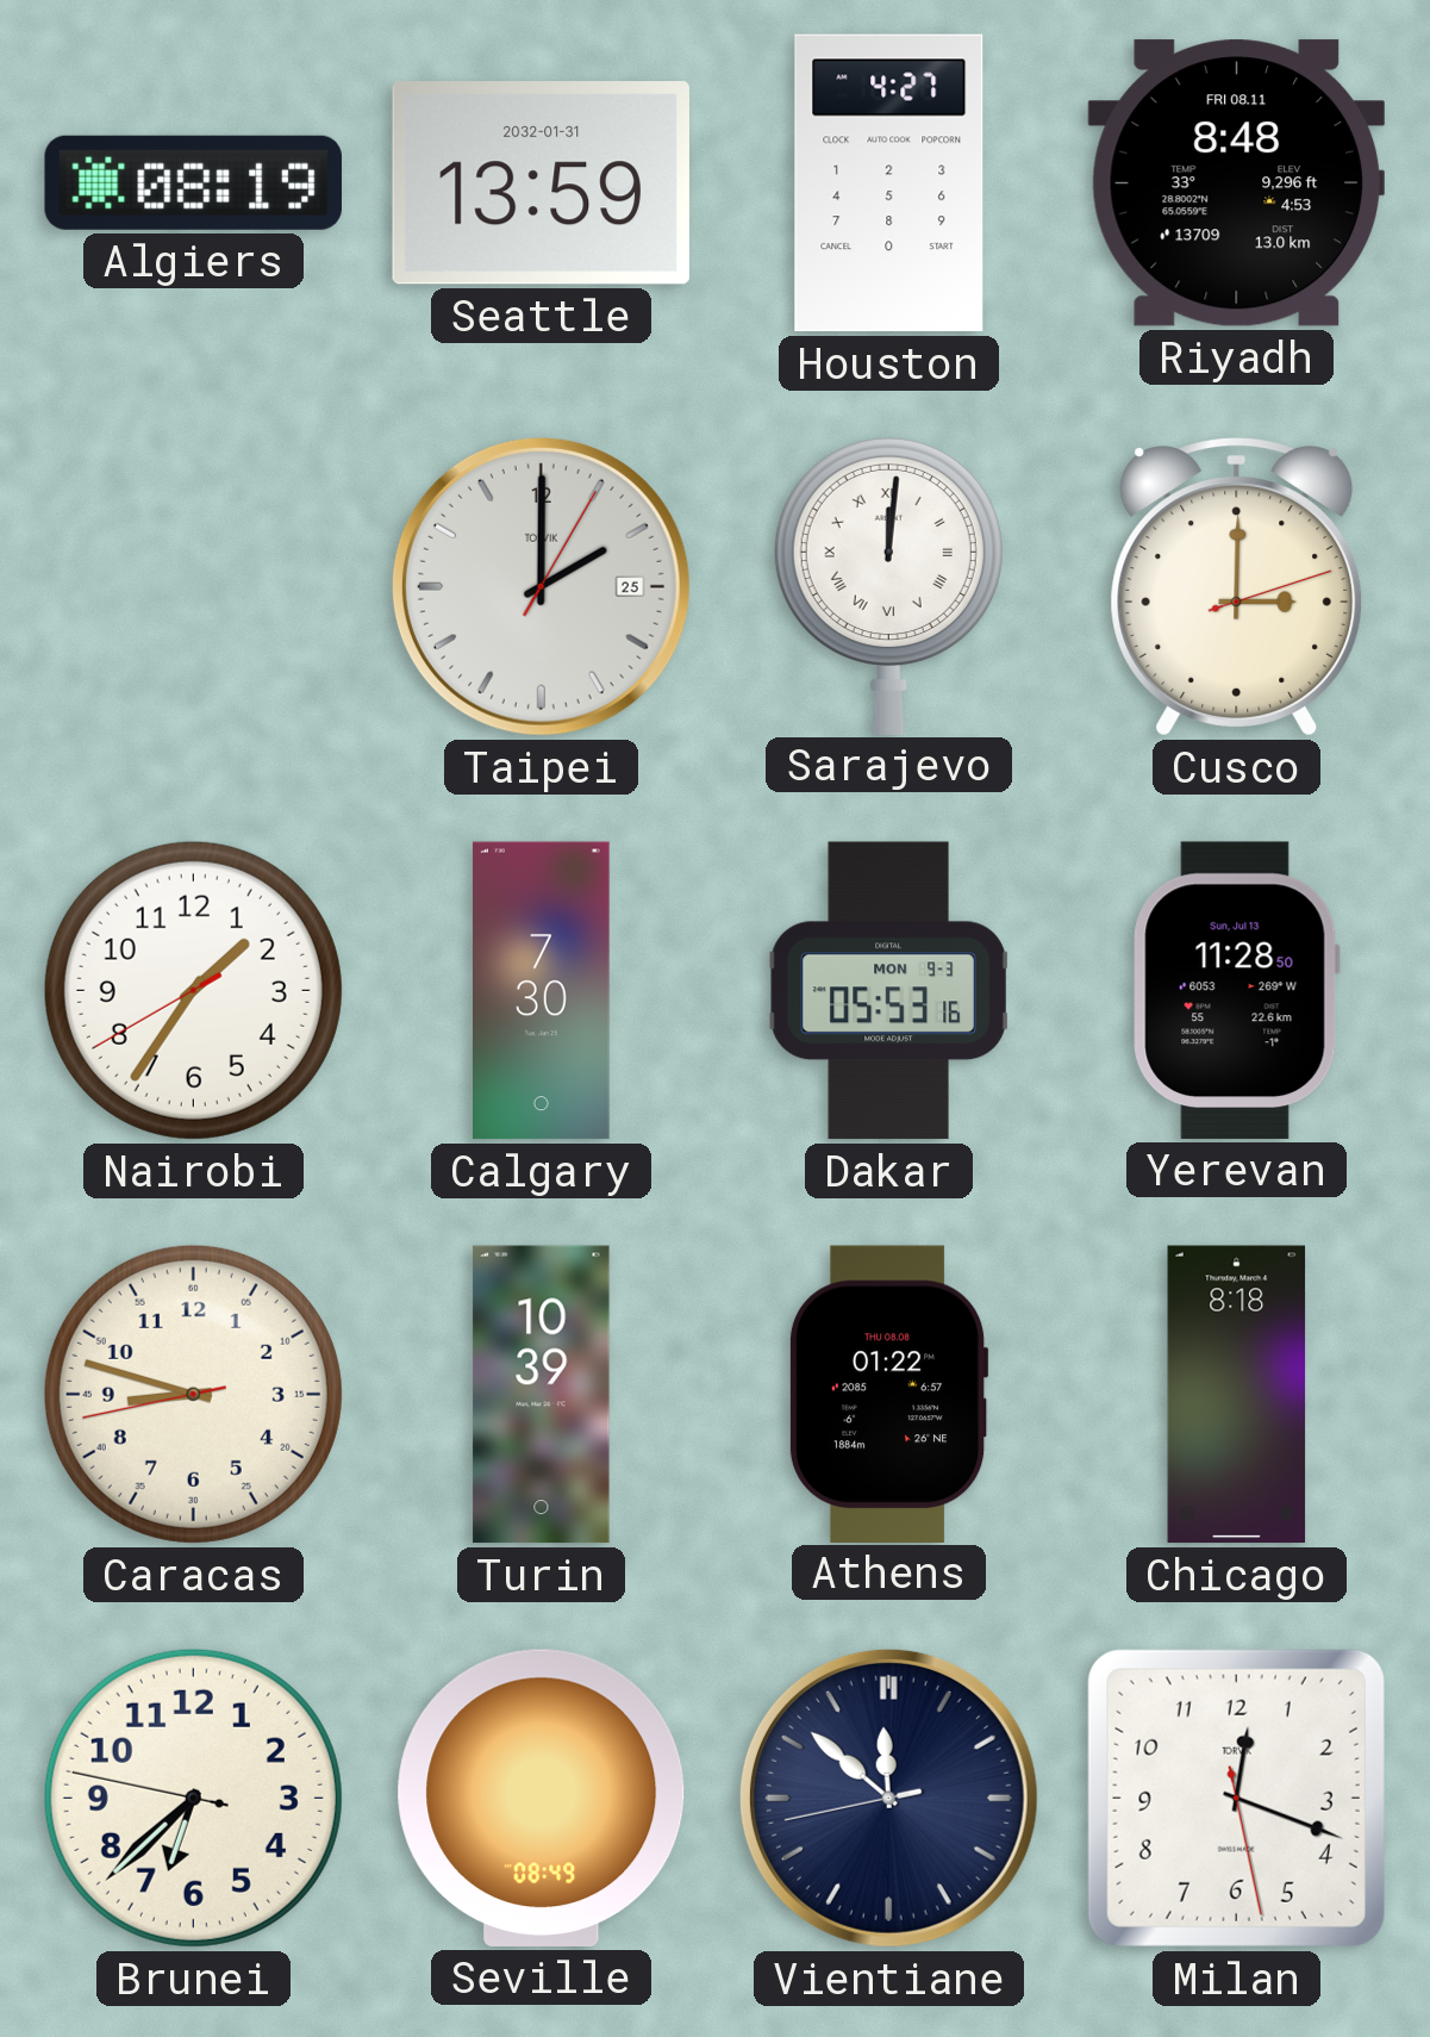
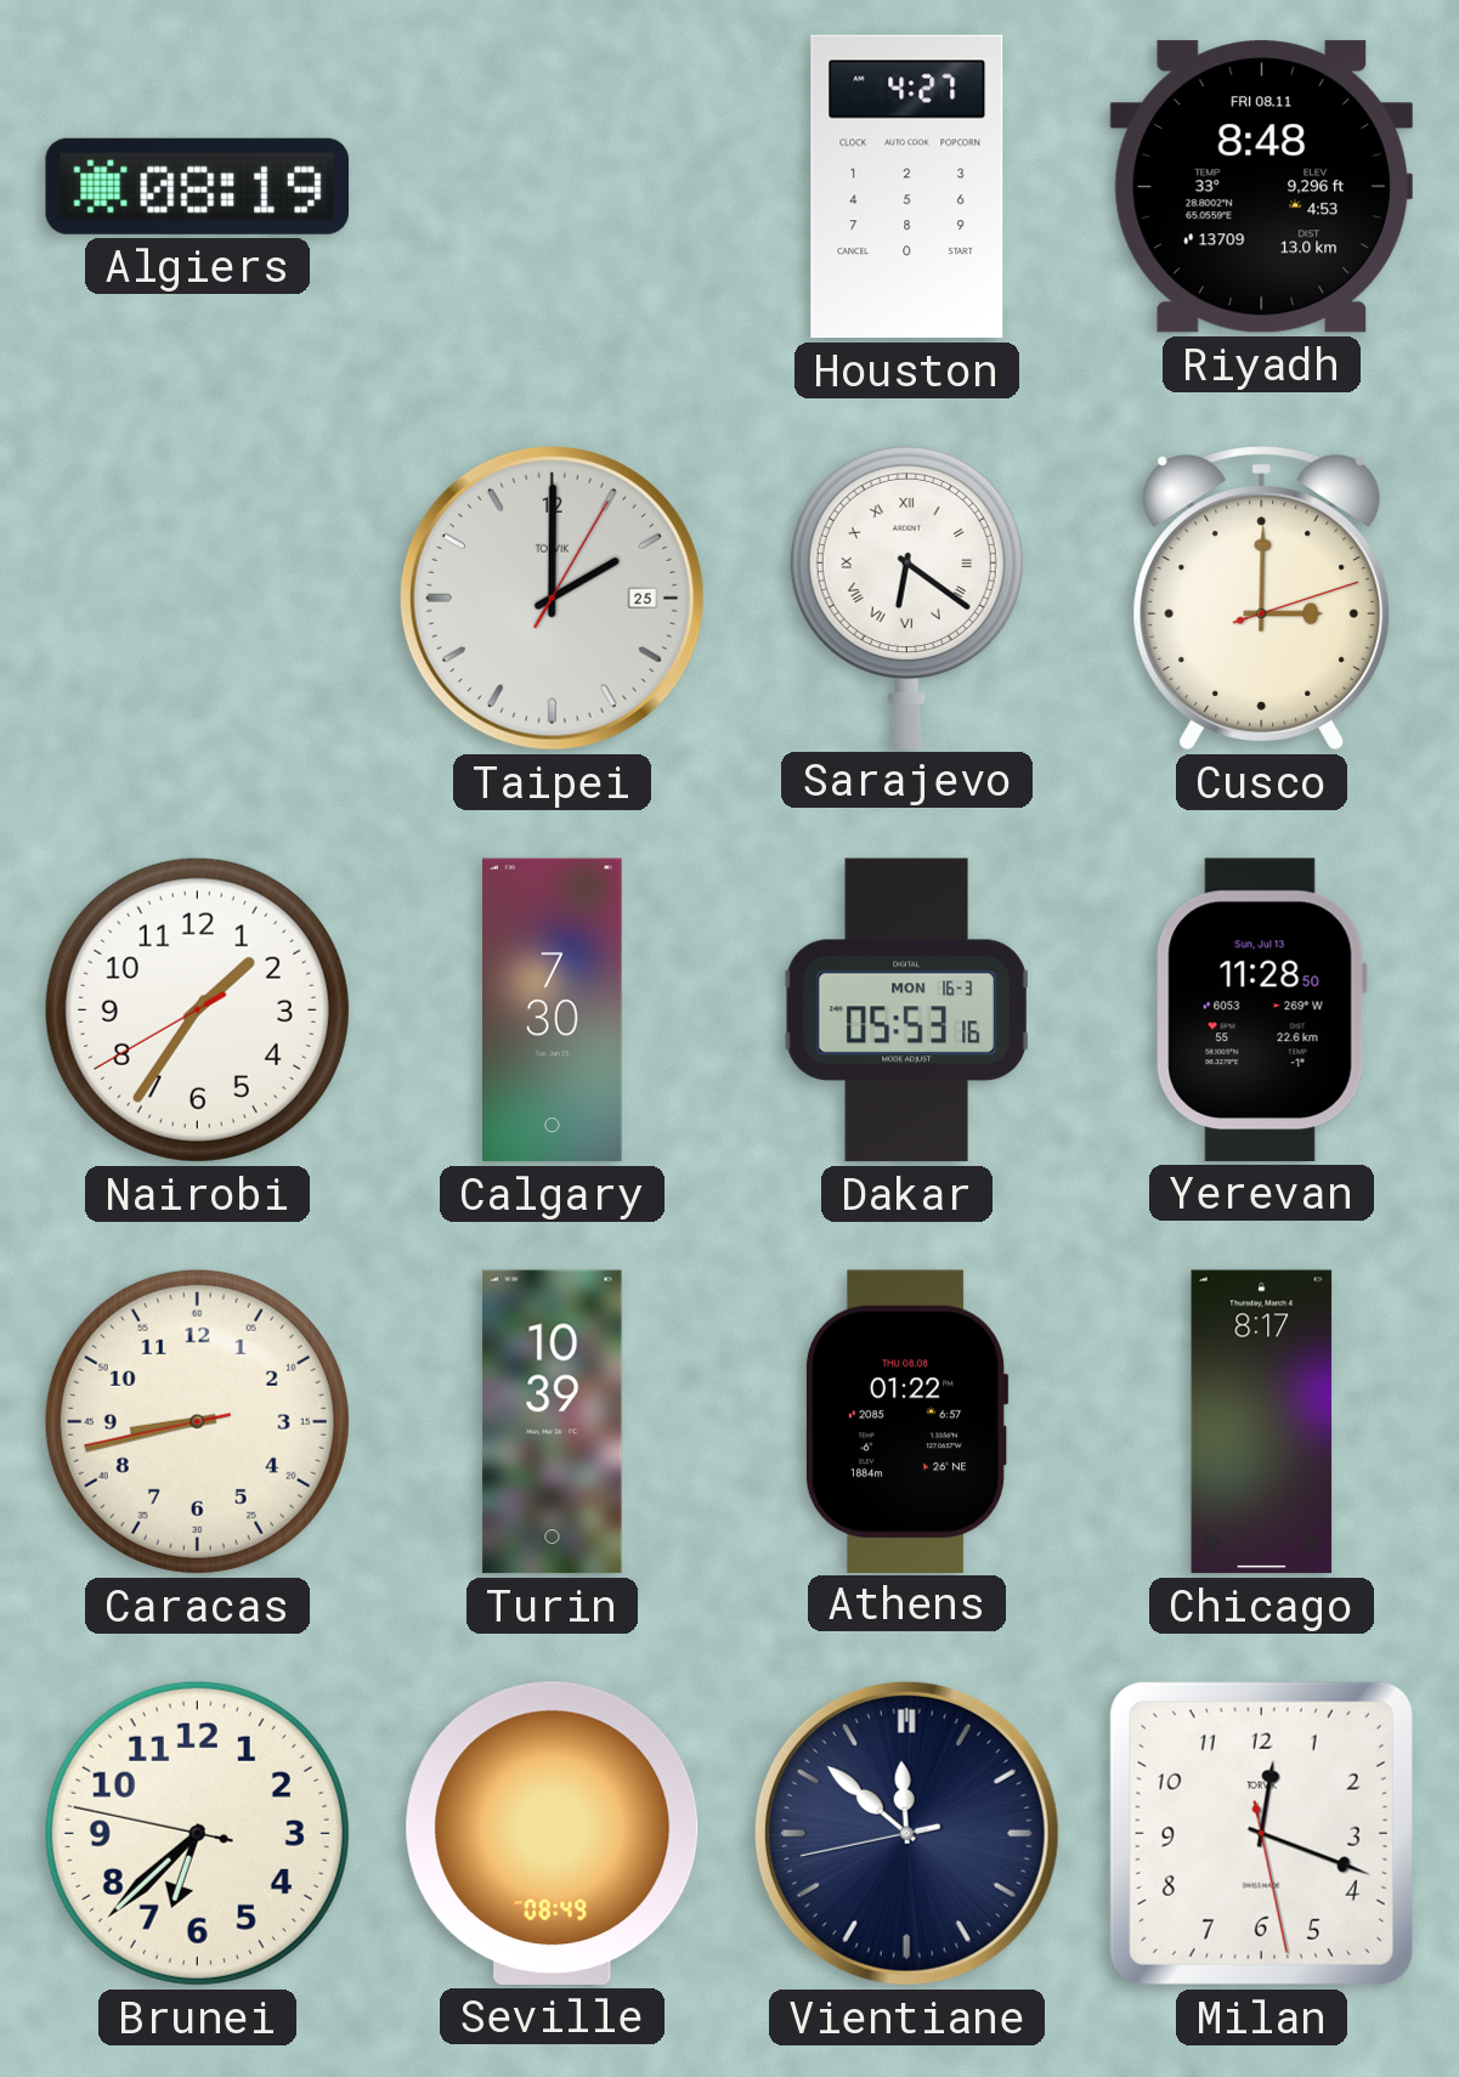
Seattle: 13:59 -> none (541, 183)
Sarajevo: 12:01 -> 6:21 (906, 596)
Dakar date: MON 9-3 -> MON 16-3 (907, 1011)
Caracas: 8:47 -> 8:42 (197, 1421)
Chicago: 8:18 -> 8:17 (1262, 1422)
